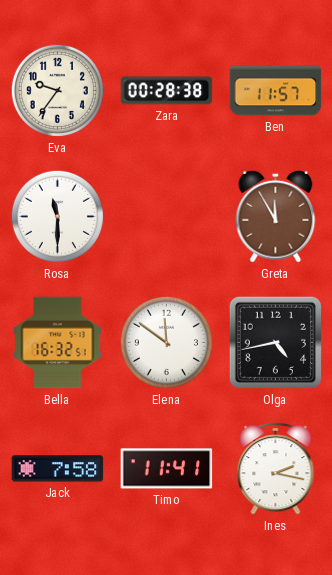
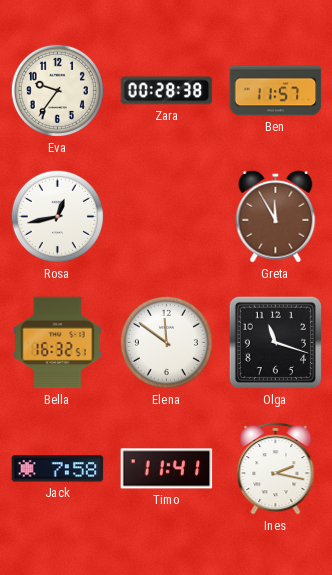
Rosa: 11:30 -> 12:43 (57, 216)
Olga: 4:43 -> 11:18 (275, 342)
